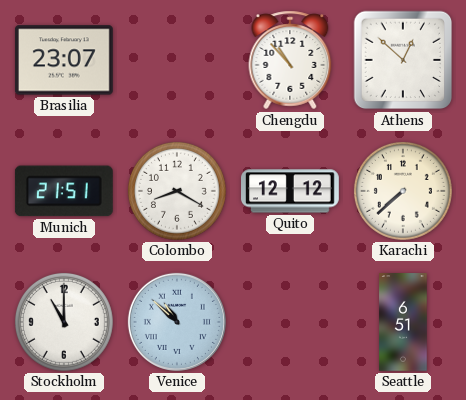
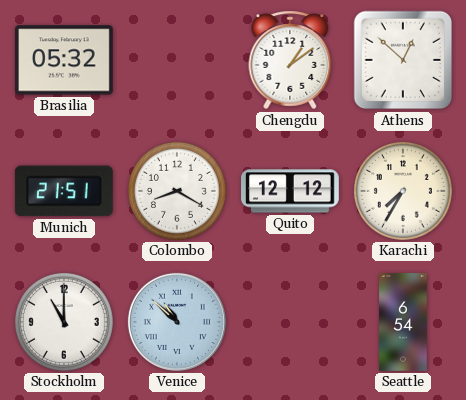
Brasilia: 23:07 -> 05:32 (64, 60)
Chengdu: 10:53 -> 1:09 (290, 60)
Karachi: 7:38 -> 7:35 (403, 191)
Seattle: 6:51 -> 6:54 (403, 322)
